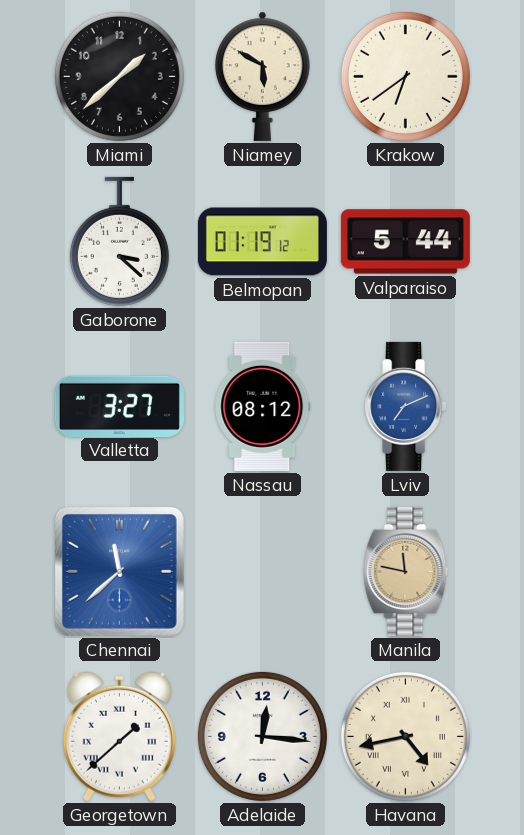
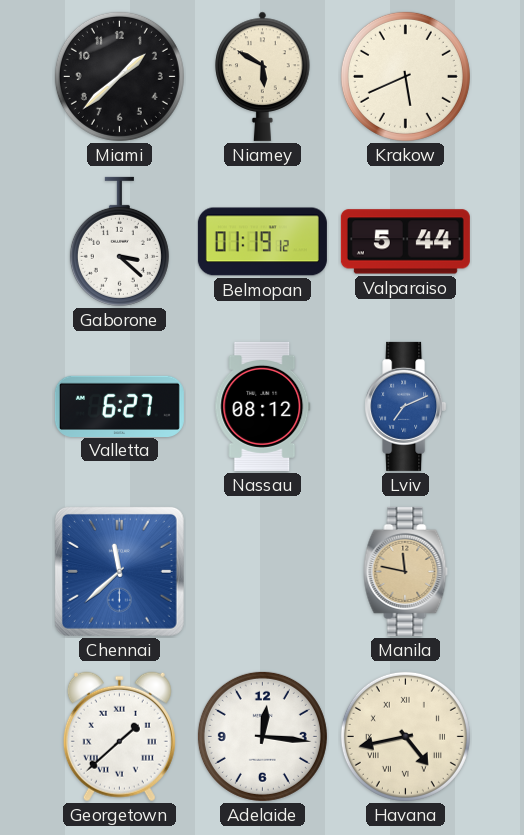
Krakow: 6:39 -> 5:41 (405, 76)
Valletta: 3:27 -> 6:27 (119, 406)
